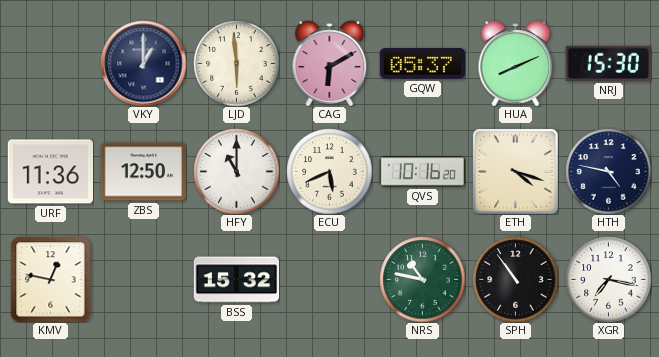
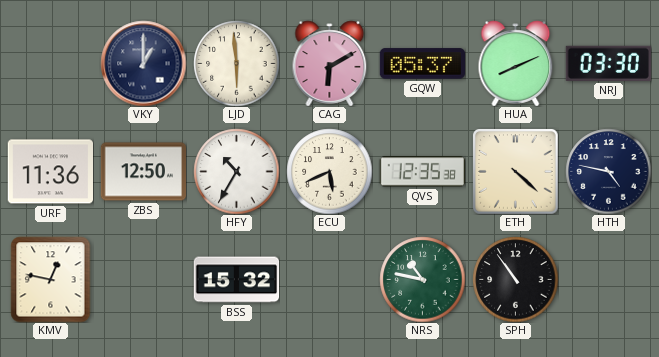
NRJ: 15:30 -> 03:30 (608, 63)
HFY: 11:00 -> 10:35 (236, 171)
QVS: 10:16 -> 12:35 (422, 172)
ETH: 4:18 -> 4:22 (516, 172)
XGR: 7:17 -> none (608, 279)
